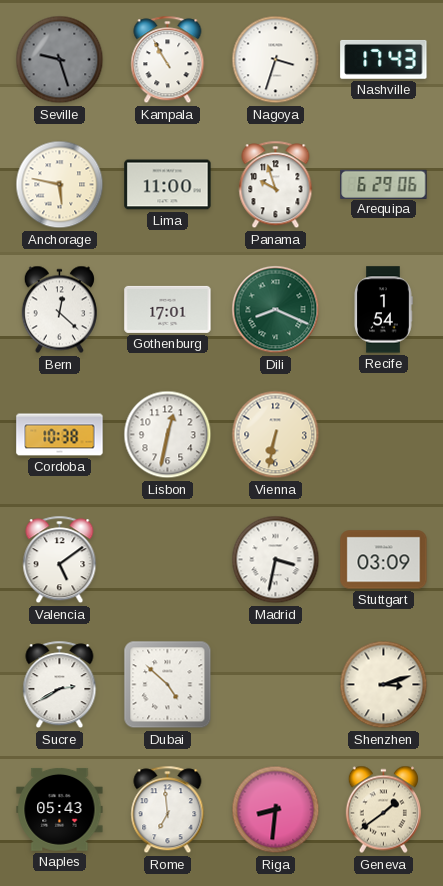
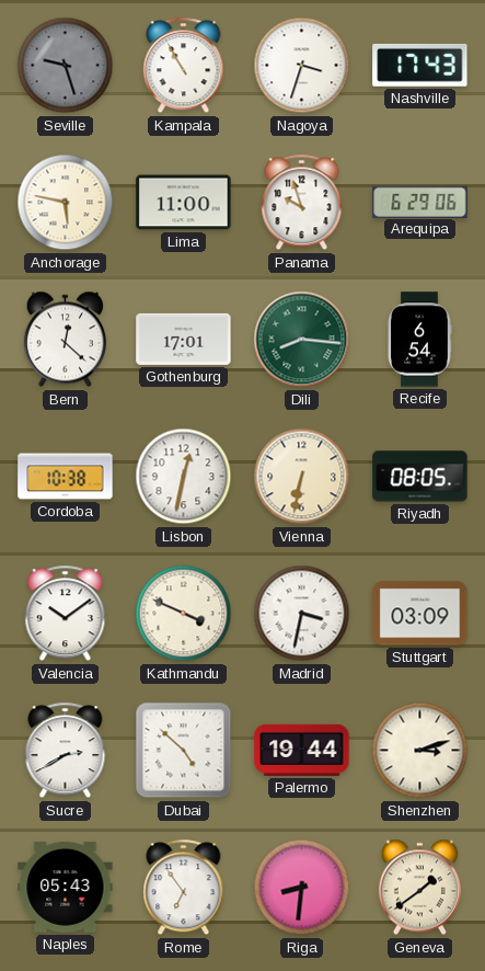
Dili: 8:19 -> 8:16 (302, 340)
Recife: 1:54 -> 6:54 (419, 340)
Riyadh: none -> 08:05 (420, 477)
Valencia: 5:09 -> 10:09 (66, 614)
Kathmandu: none -> 3:49 (184, 614)
Palermo: none -> 19:44 (302, 750)
Rome: 6:59 -> 6:54 (184, 888)
